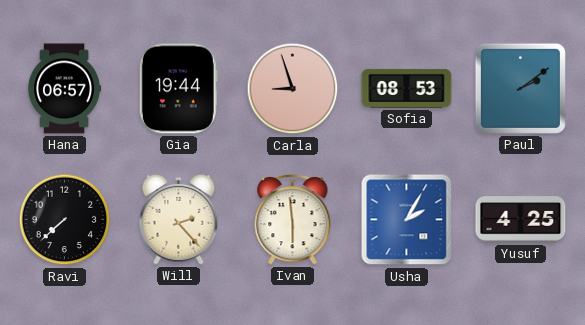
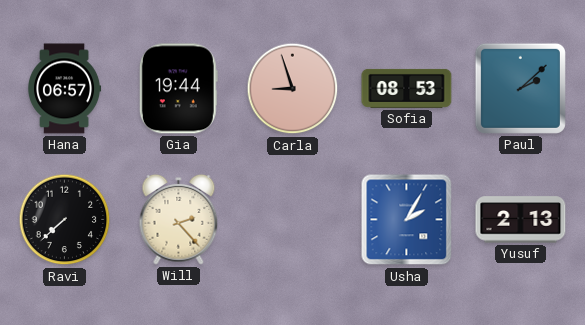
Paul: 2:09 -> 2:08 (520, 88)
Ivan: 5:59 -> none (293, 220)
Yusuf: 4:25 -> 2:13 (521, 220)
